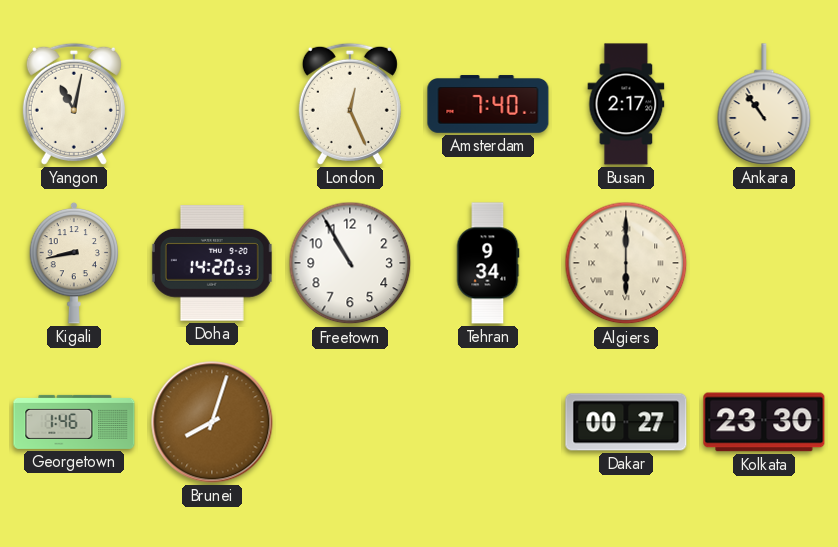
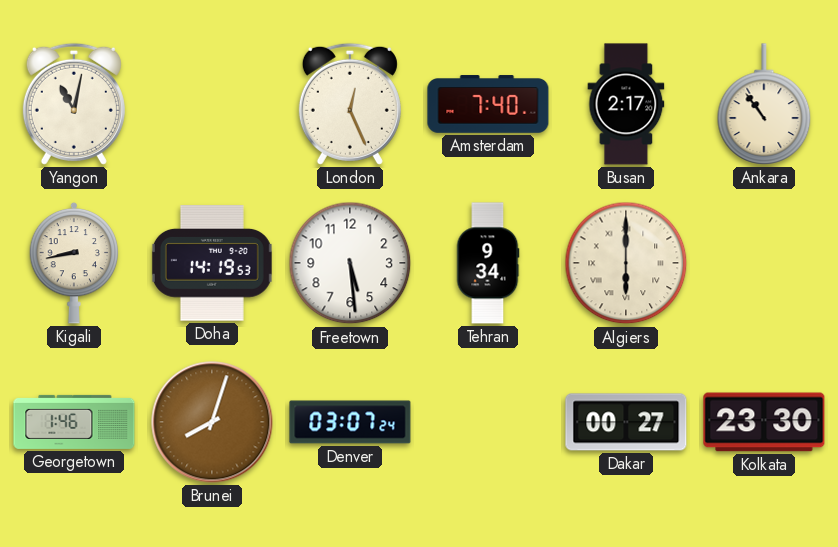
Doha: 14:20 -> 14:19 (212, 263)
Freetown: 10:55 -> 5:29 (350, 263)
Denver: none -> 03:07 (350, 422)
